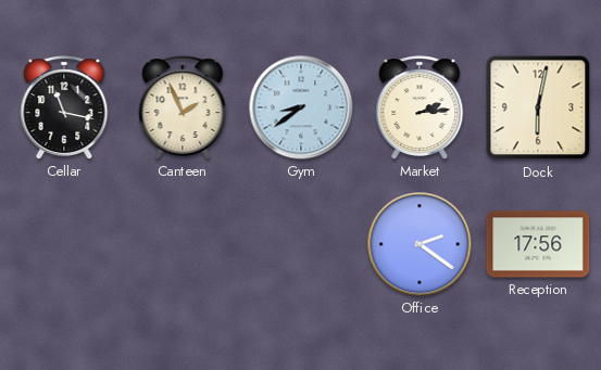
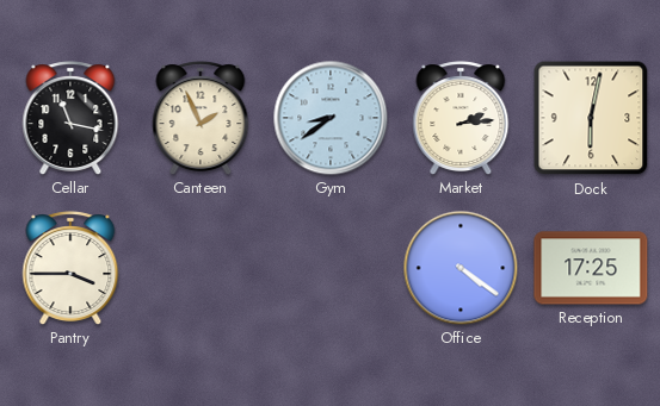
Pantry: none -> 3:45 (70, 268)
Office: 2:21 -> 4:21 (461, 268)
Reception: 17:56 -> 17:25 (591, 268)
